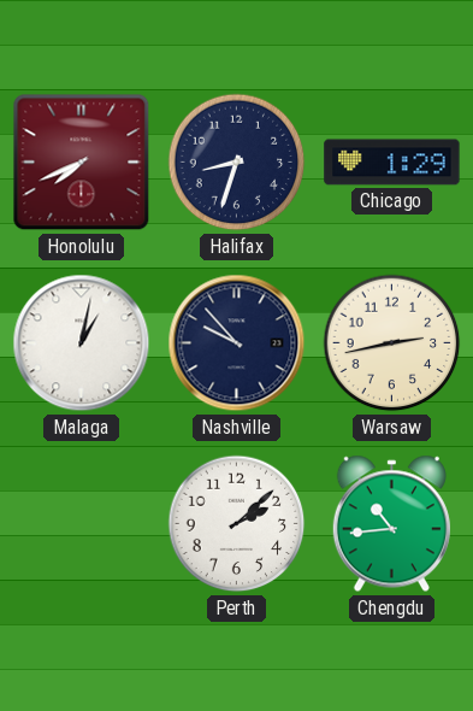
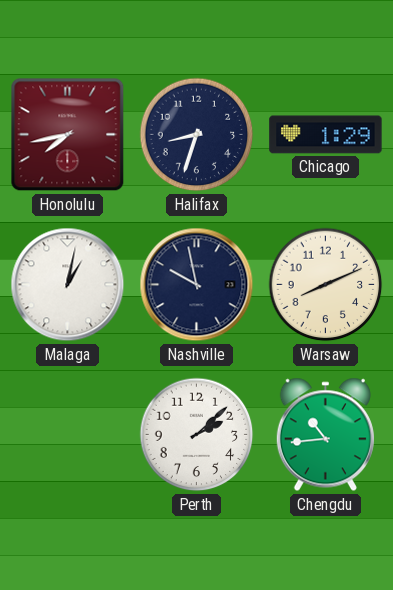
Honolulu: 7:41 -> 7:43 (68, 135)
Nashville: 9:53 -> 9:58 (197, 285)
Warsaw: 2:43 -> 8:11 (326, 285)
